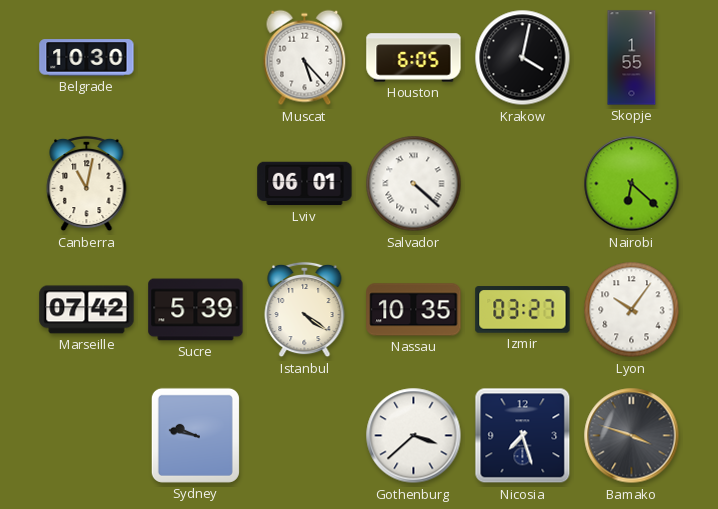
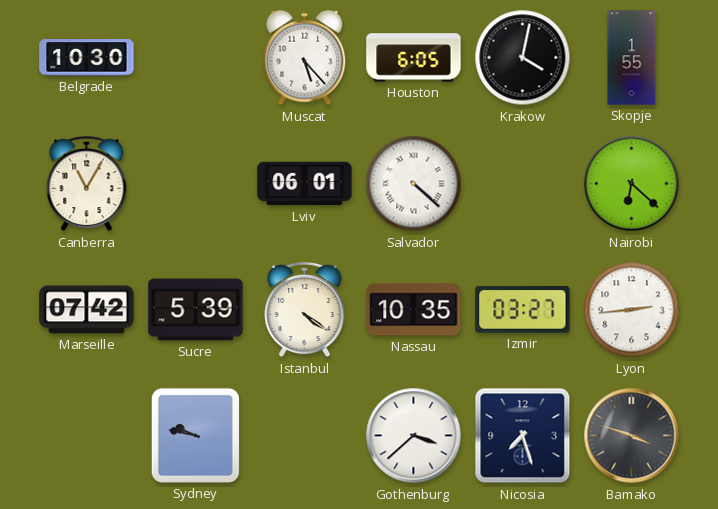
Canberra: 11:02 -> 11:05 (87, 184)
Lyon: 10:06 -> 2:44 (632, 310)
